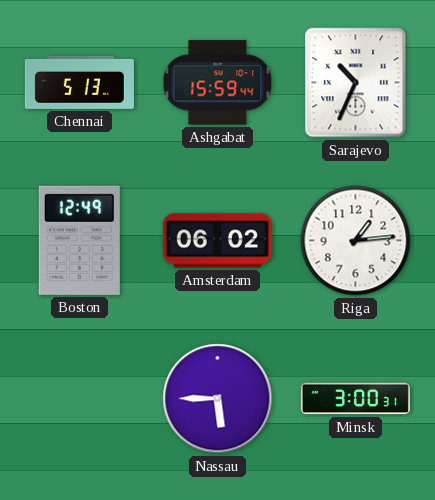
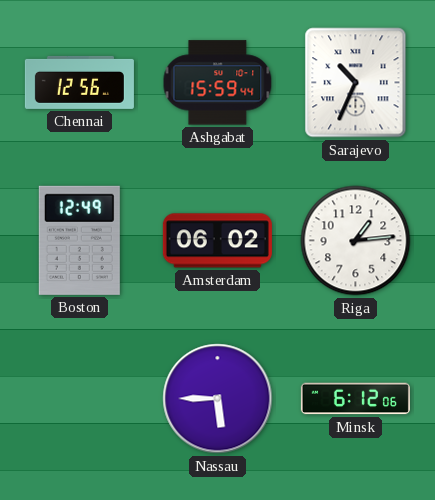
Chennai: 5:13 -> 12:56 (79, 82)
Minsk: 3:00 -> 6:12 (355, 399)
